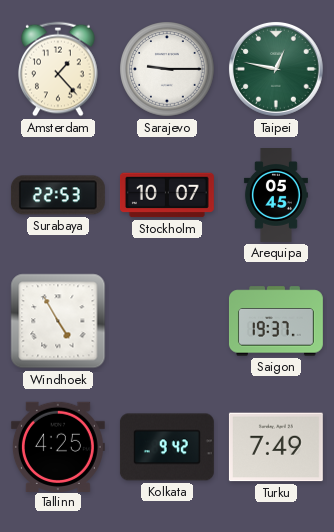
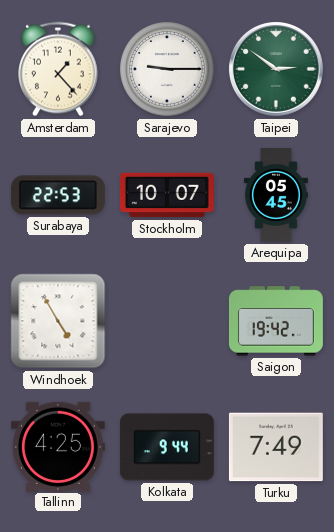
Taipei: 12:47 -> 2:51 (276, 69)
Saigon: 19:37 -> 19:42 (276, 321)
Kolkata: 9:42 -> 9:44 (167, 447)
